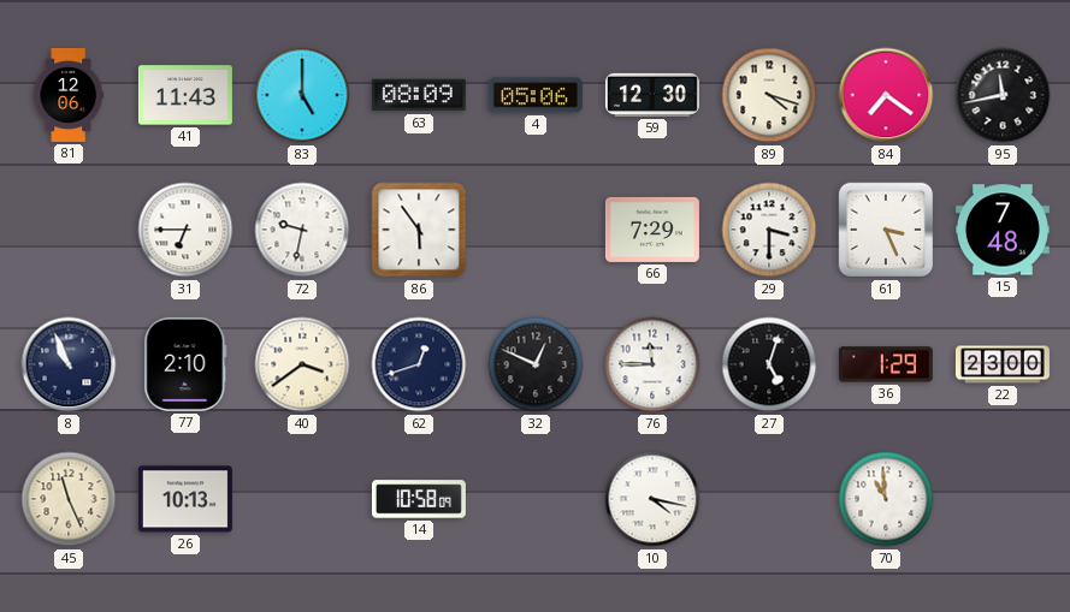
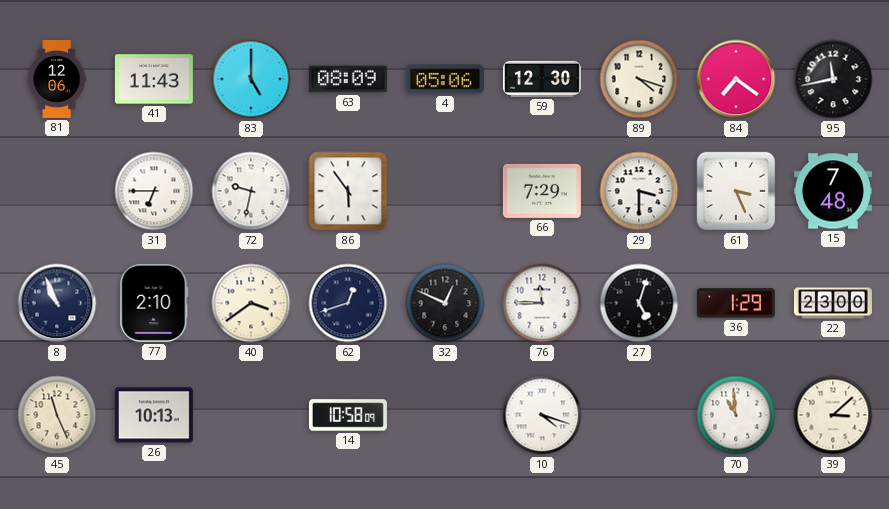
10: 4:17 -> 4:18 (542, 415)
39: none -> 3:08 (833, 415)
